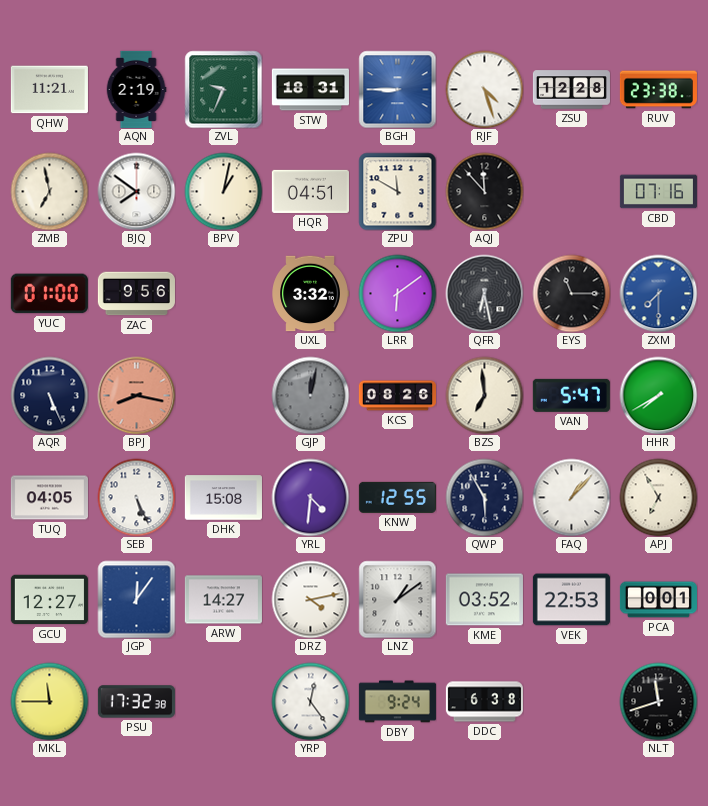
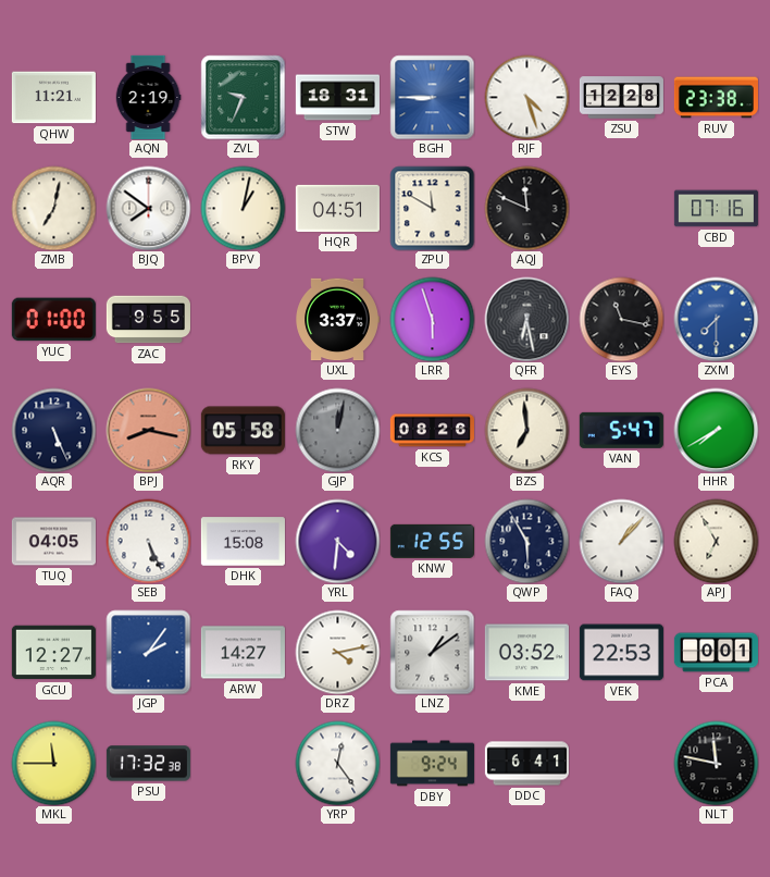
ZMB: 6:58 -> 7:02 (53, 208)
AQJ: 11:53 -> 11:49 (526, 208)
ZAC: 9:56 -> 9:55 (148, 320)
UXL: 3:32 -> 3:37 (337, 320)
LRR: 6:09 -> 5:57 (432, 319)
EYS: 11:15 -> 11:17 (621, 319)
RKY: none -> 05:58 (243, 431)
JGP: 12:06 -> 2:06 (148, 652)
DDC: 6:38 -> 6:41 (526, 764)
NLT: 11:42 -> 11:47 (716, 763)
